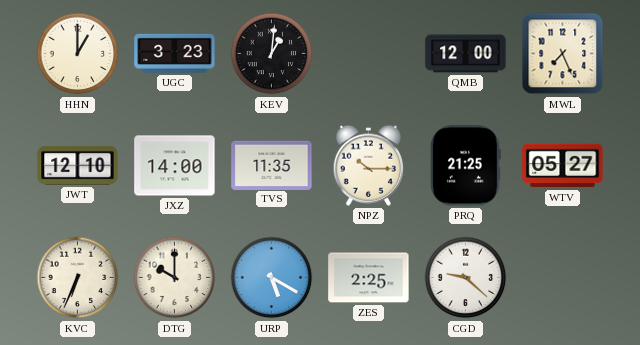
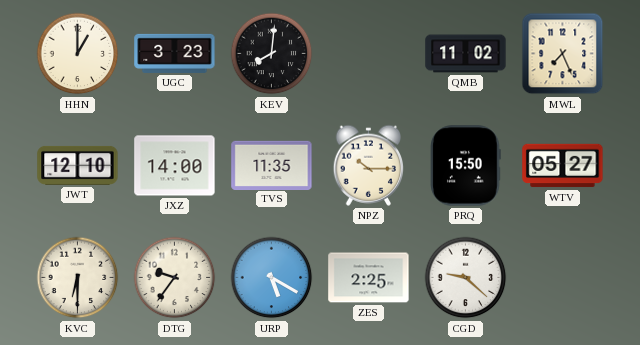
KEV: 1:01 -> 8:01 (272, 54)
QMB: 12:00 -> 11:02 (466, 54)
PRQ: 21:25 -> 15:50 (465, 166)
KVC: 6:34 -> 6:30 (78, 278)
DTG: 10:00 -> 9:36 (175, 278)
